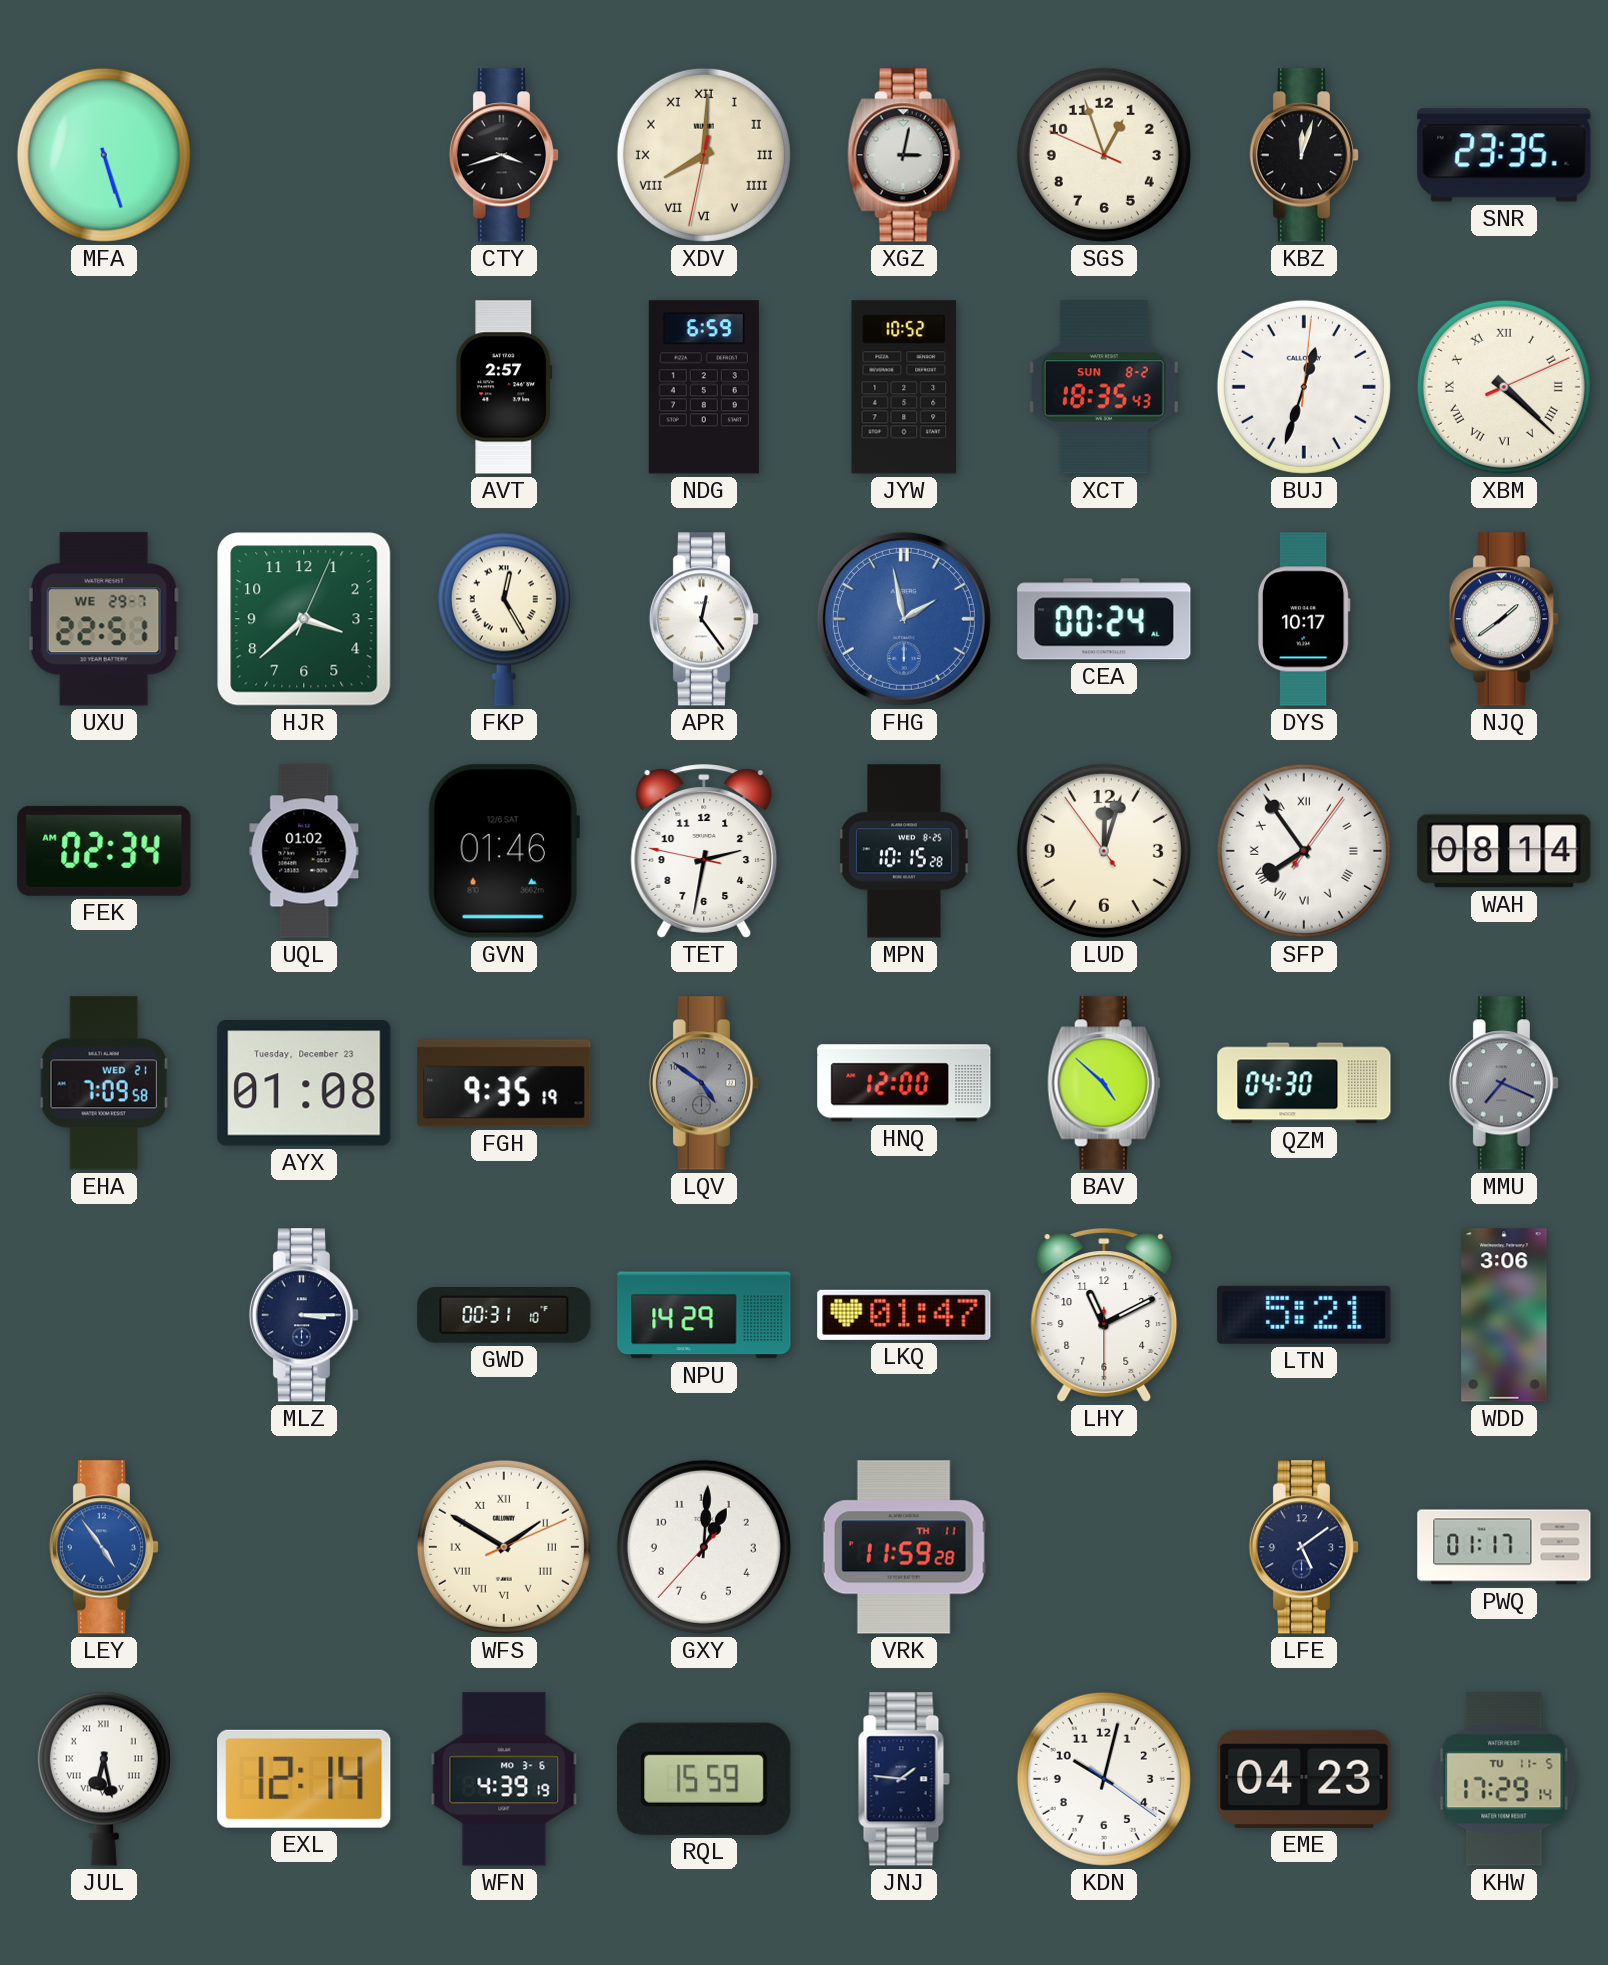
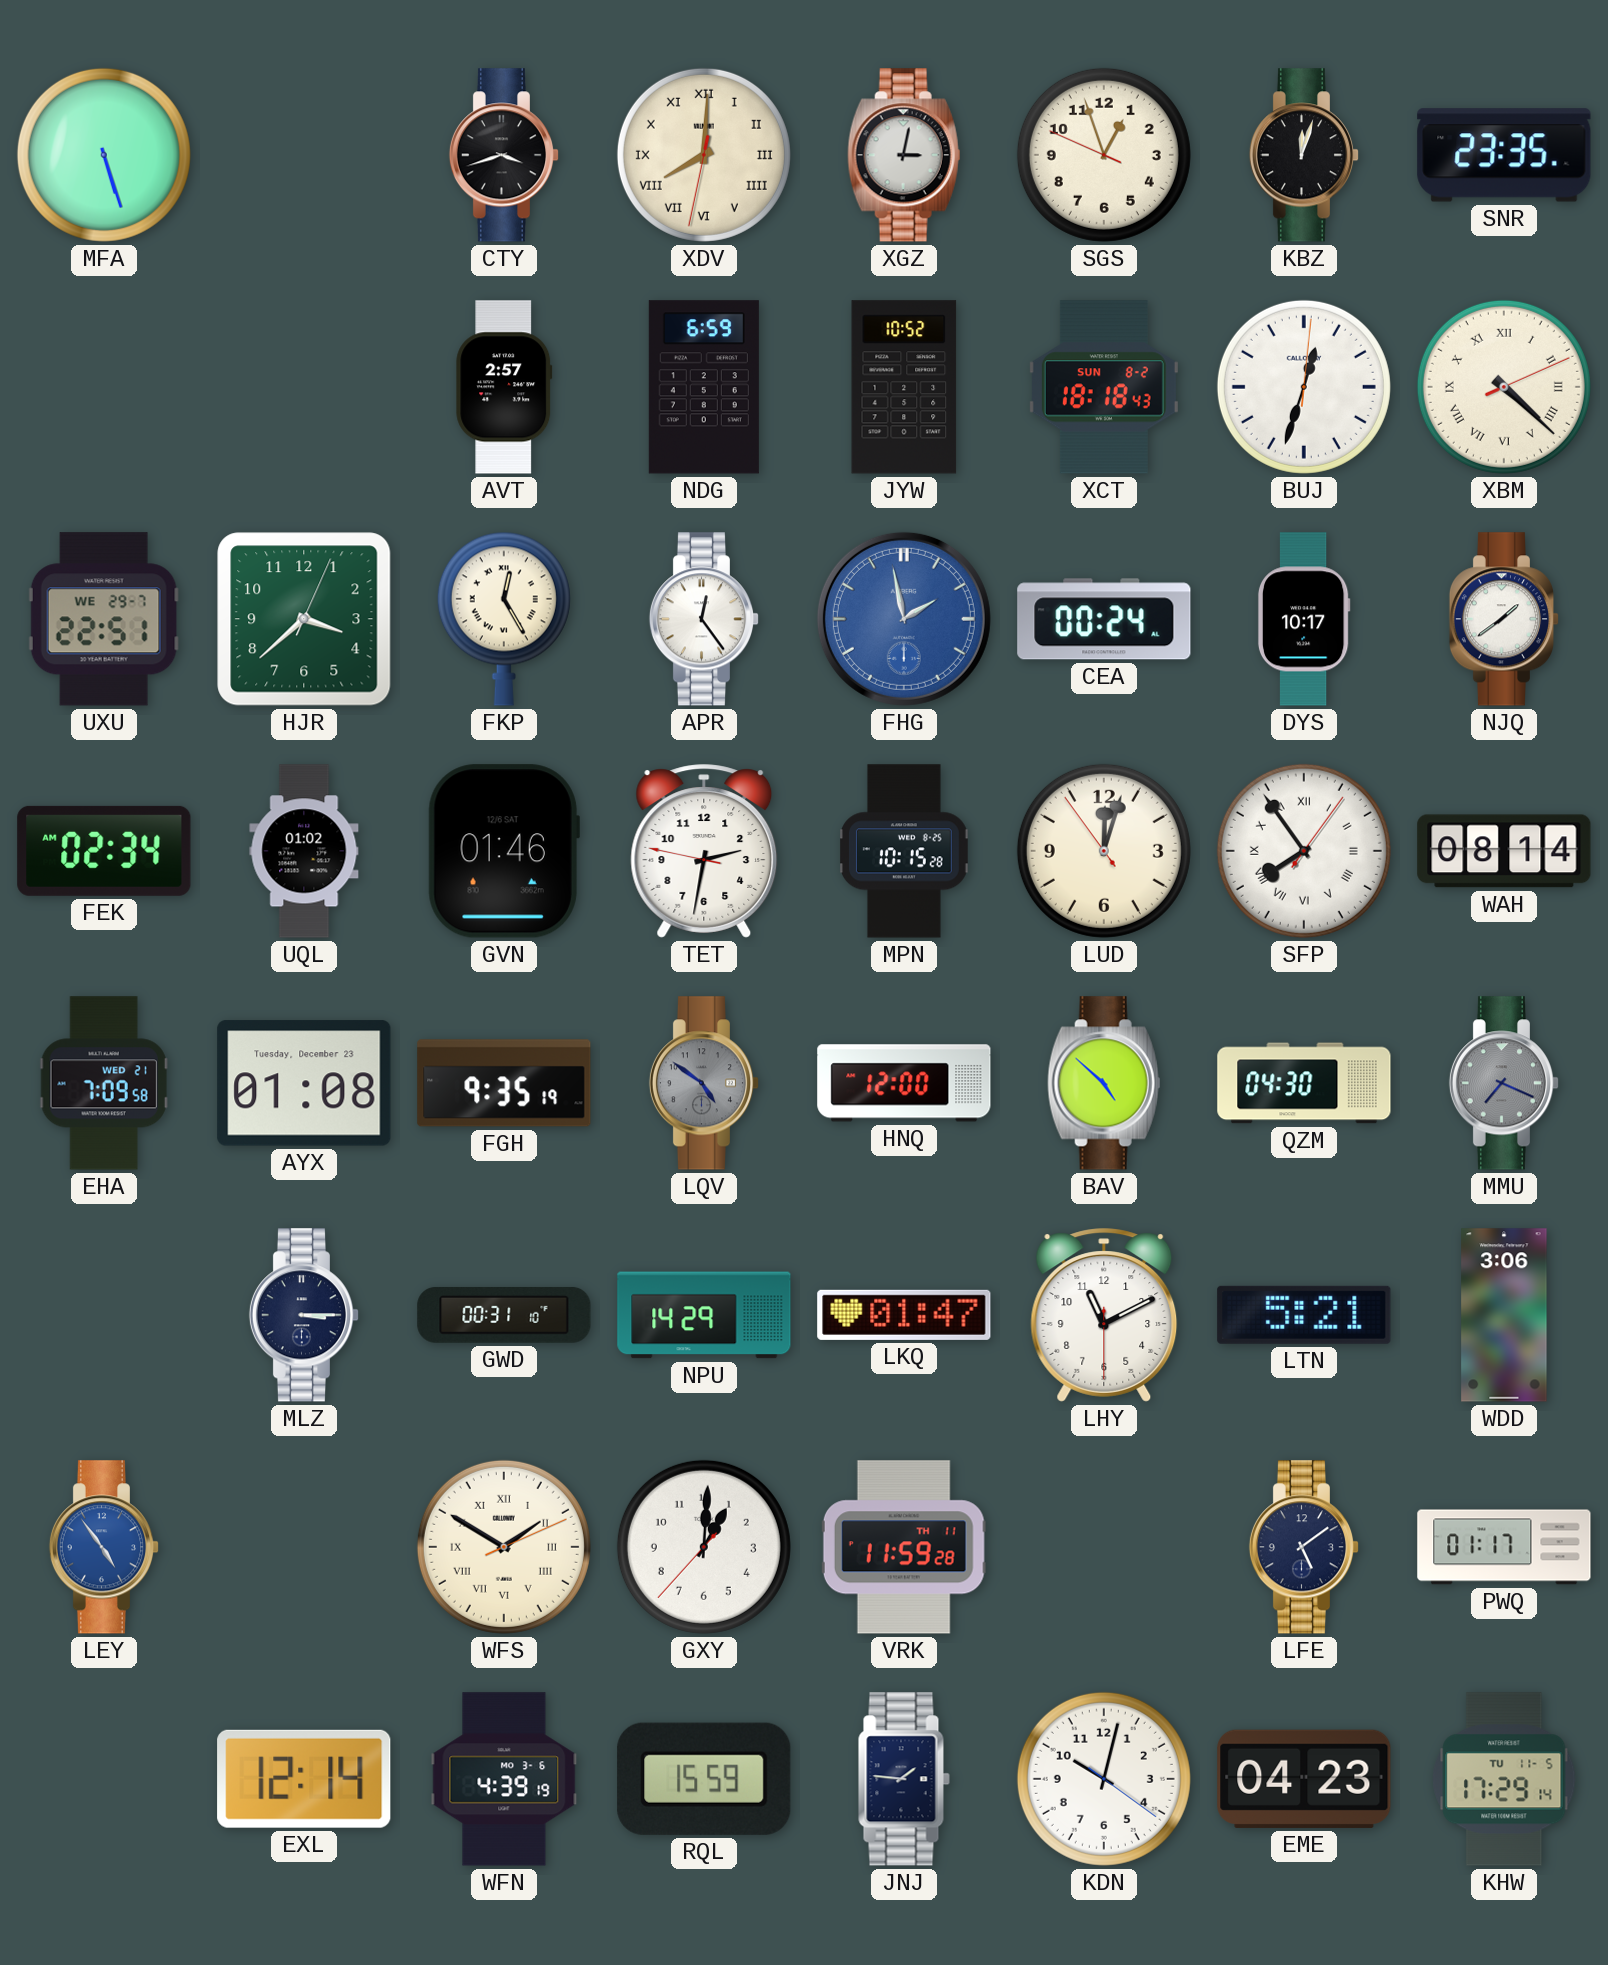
XCT: 18:35 -> 18:18 (1104, 387)
JUL: 6:28 -> none (104, 1779)
